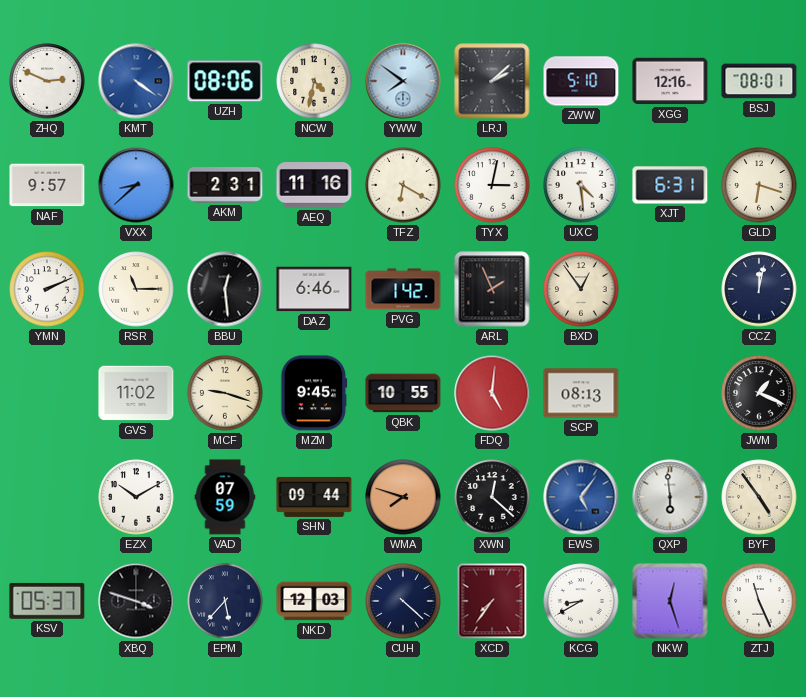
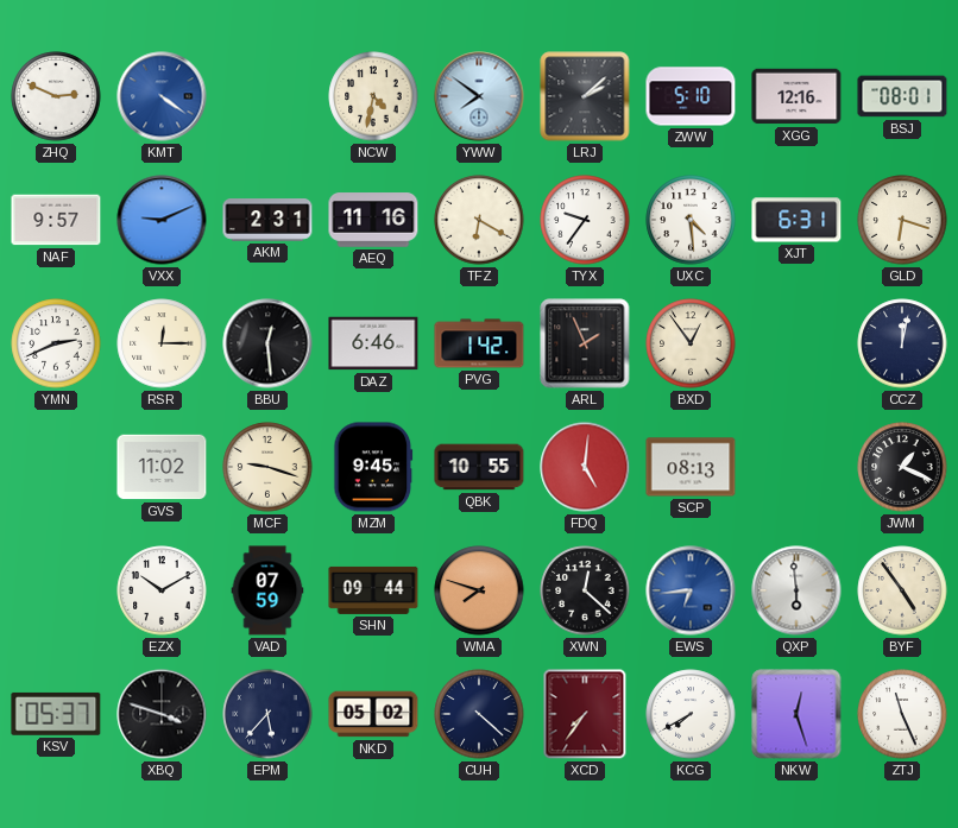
UZH: 08:06 -> none (225, 81)
VXX: 8:38 -> 9:11 (162, 220)
TYX: 3:02 -> 9:36 (585, 220)
YMN: 2:11 -> 2:41 (56, 343)
RSR: 11:15 -> 12:15 (162, 343)
EWS: 5:06 -> 6:44 (691, 590)
NKD: 12:03 -> 05:02 (373, 714)
KCG: 8:40 -> 7:40 (691, 714)
